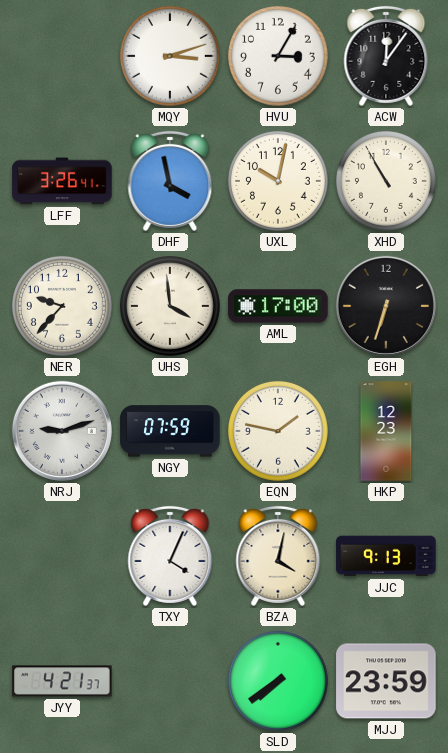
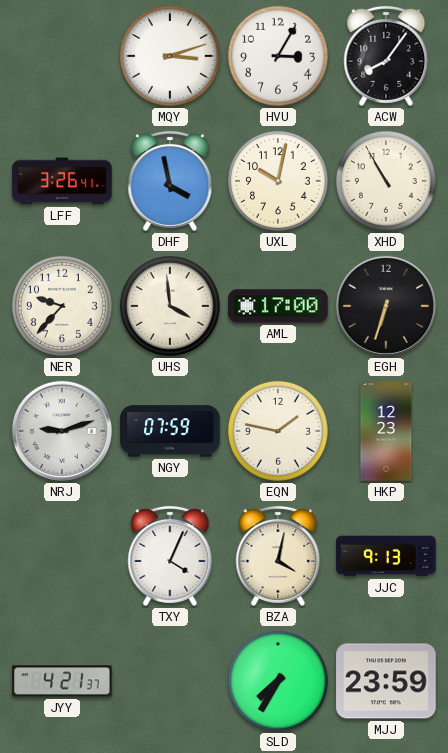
ACW: 12:06 -> 8:06 (386, 56)
SLD: 7:39 -> 7:35 (278, 681)
